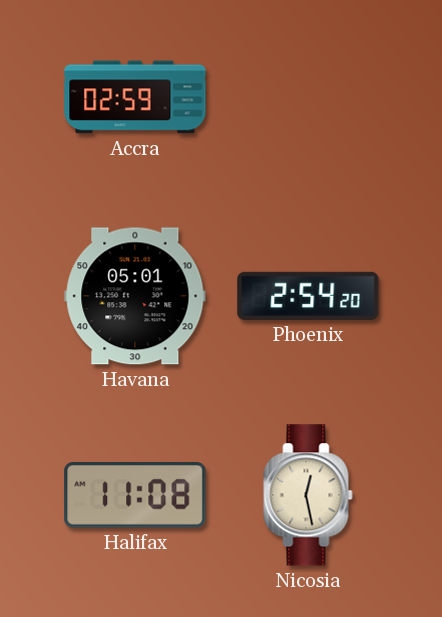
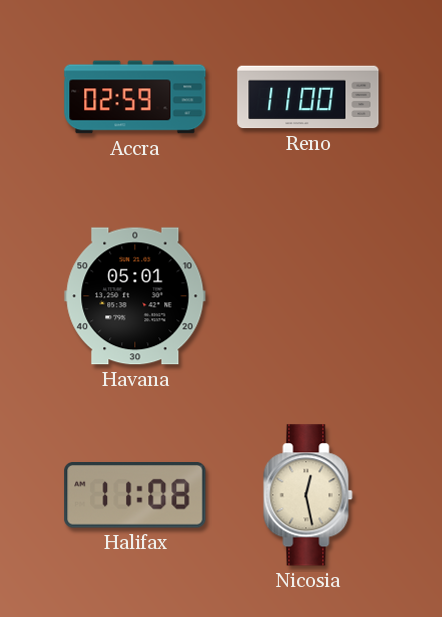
Reno: none -> 11:00 (308, 97)
Phoenix: 2:54 -> none (308, 296)
